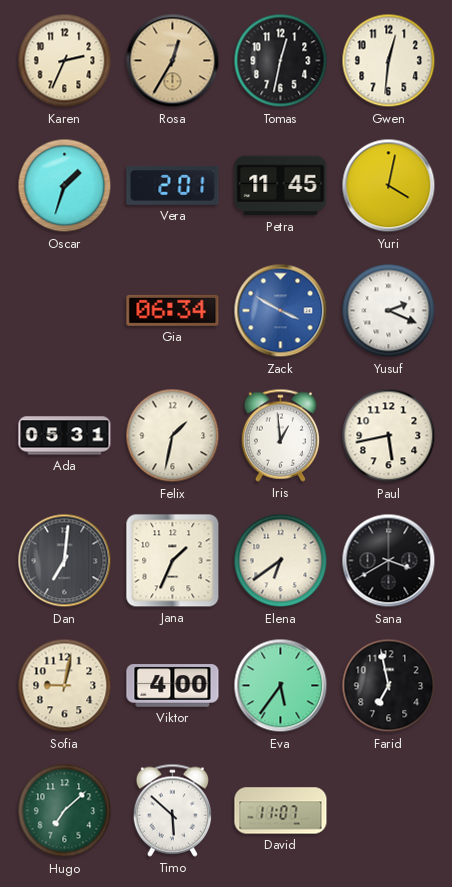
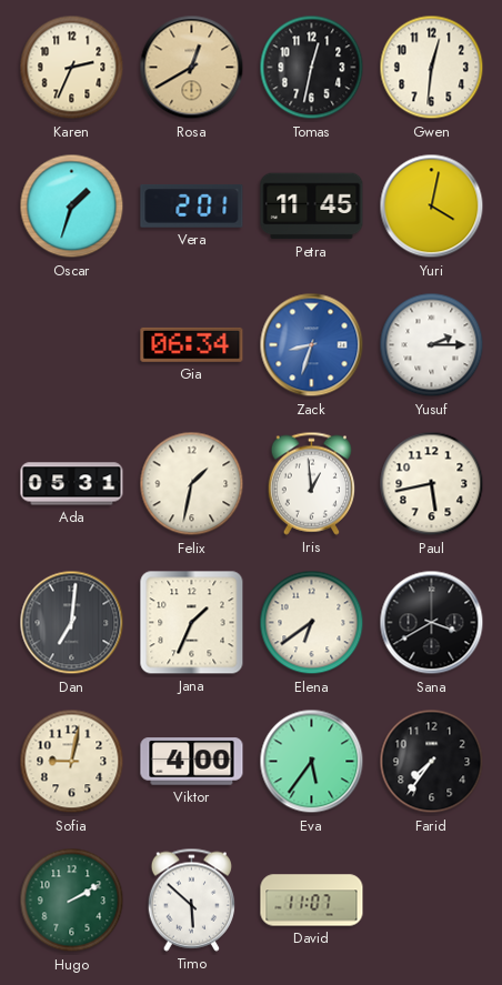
Rosa: 12:35 -> 12:40 (192, 68)
Zack: 3:50 -> 8:33 (312, 345)
Yusuf: 2:19 -> 2:15 (432, 345)
Farid: 6:58 -> 7:36 (432, 762)
Hugo: 7:08 -> 2:10 (72, 901)
